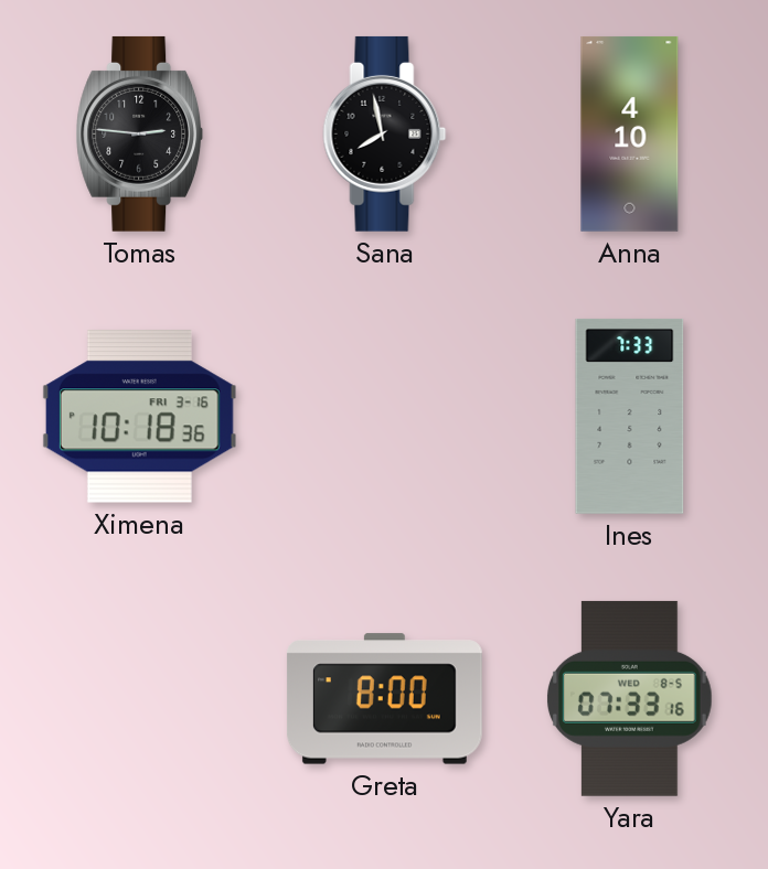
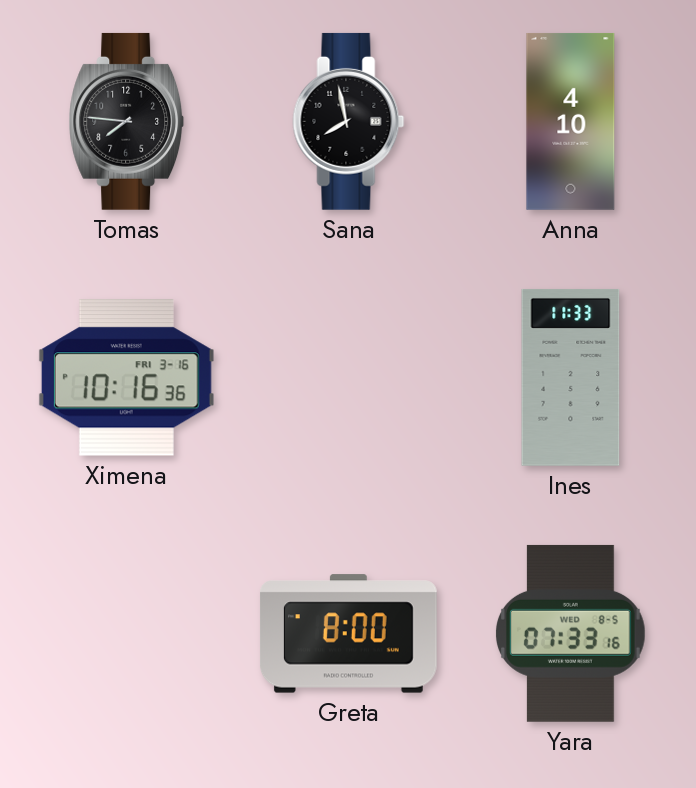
Tomas: 2:46 -> 7:46 (127, 121)
Ximena: 10:18 -> 10:16 (126, 378)
Ines: 7:33 -> 11:33 (571, 377)
